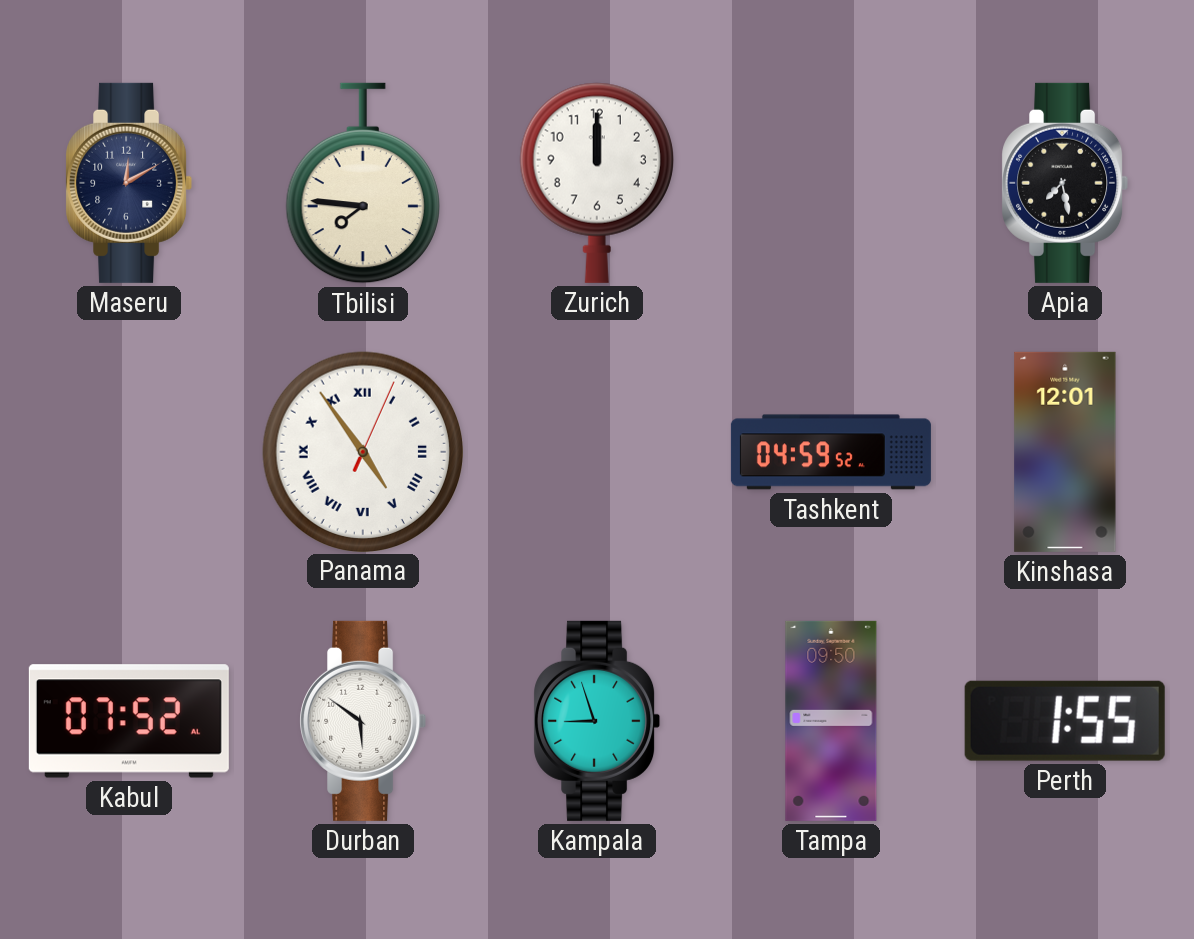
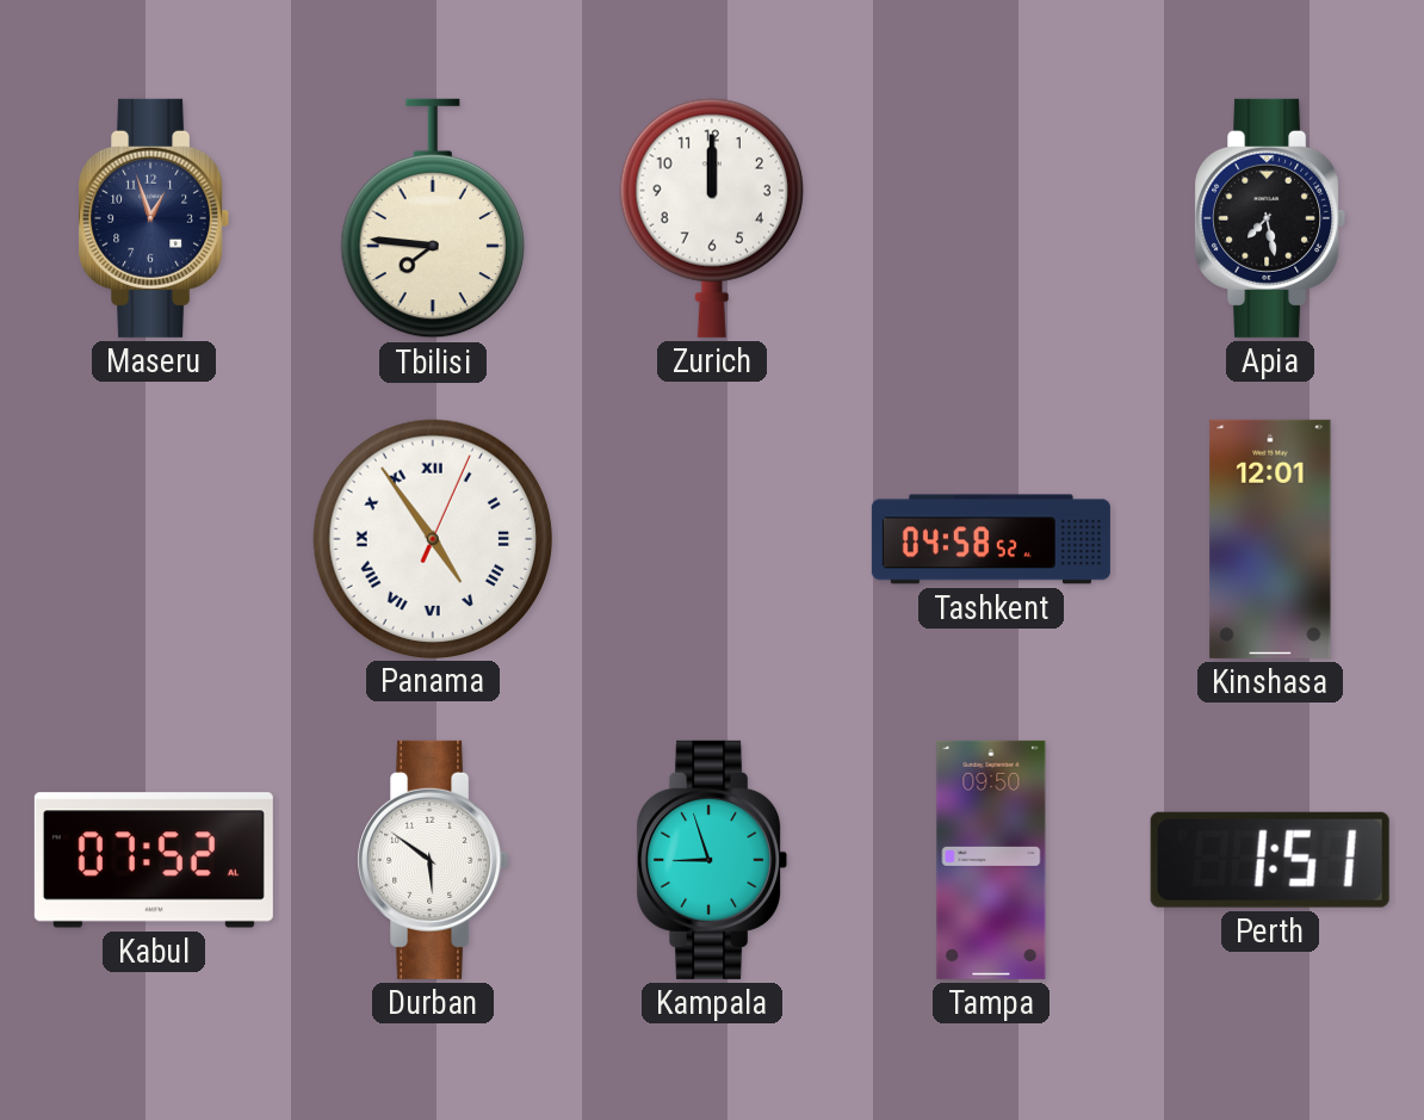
Maseru: 12:10 -> 12:57 (154, 218)
Tashkent: 04:59 -> 04:58 (991, 539)
Perth: 1:55 -> 1:51 (1270, 860)
